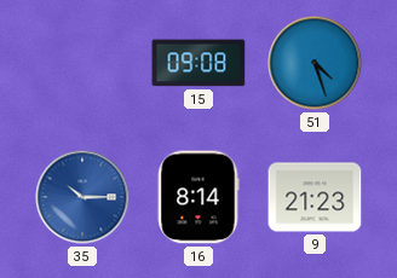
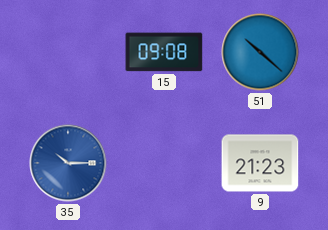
51: 4:27 -> 10:22 (260, 52)
16: 8:14 -> none (198, 197)
